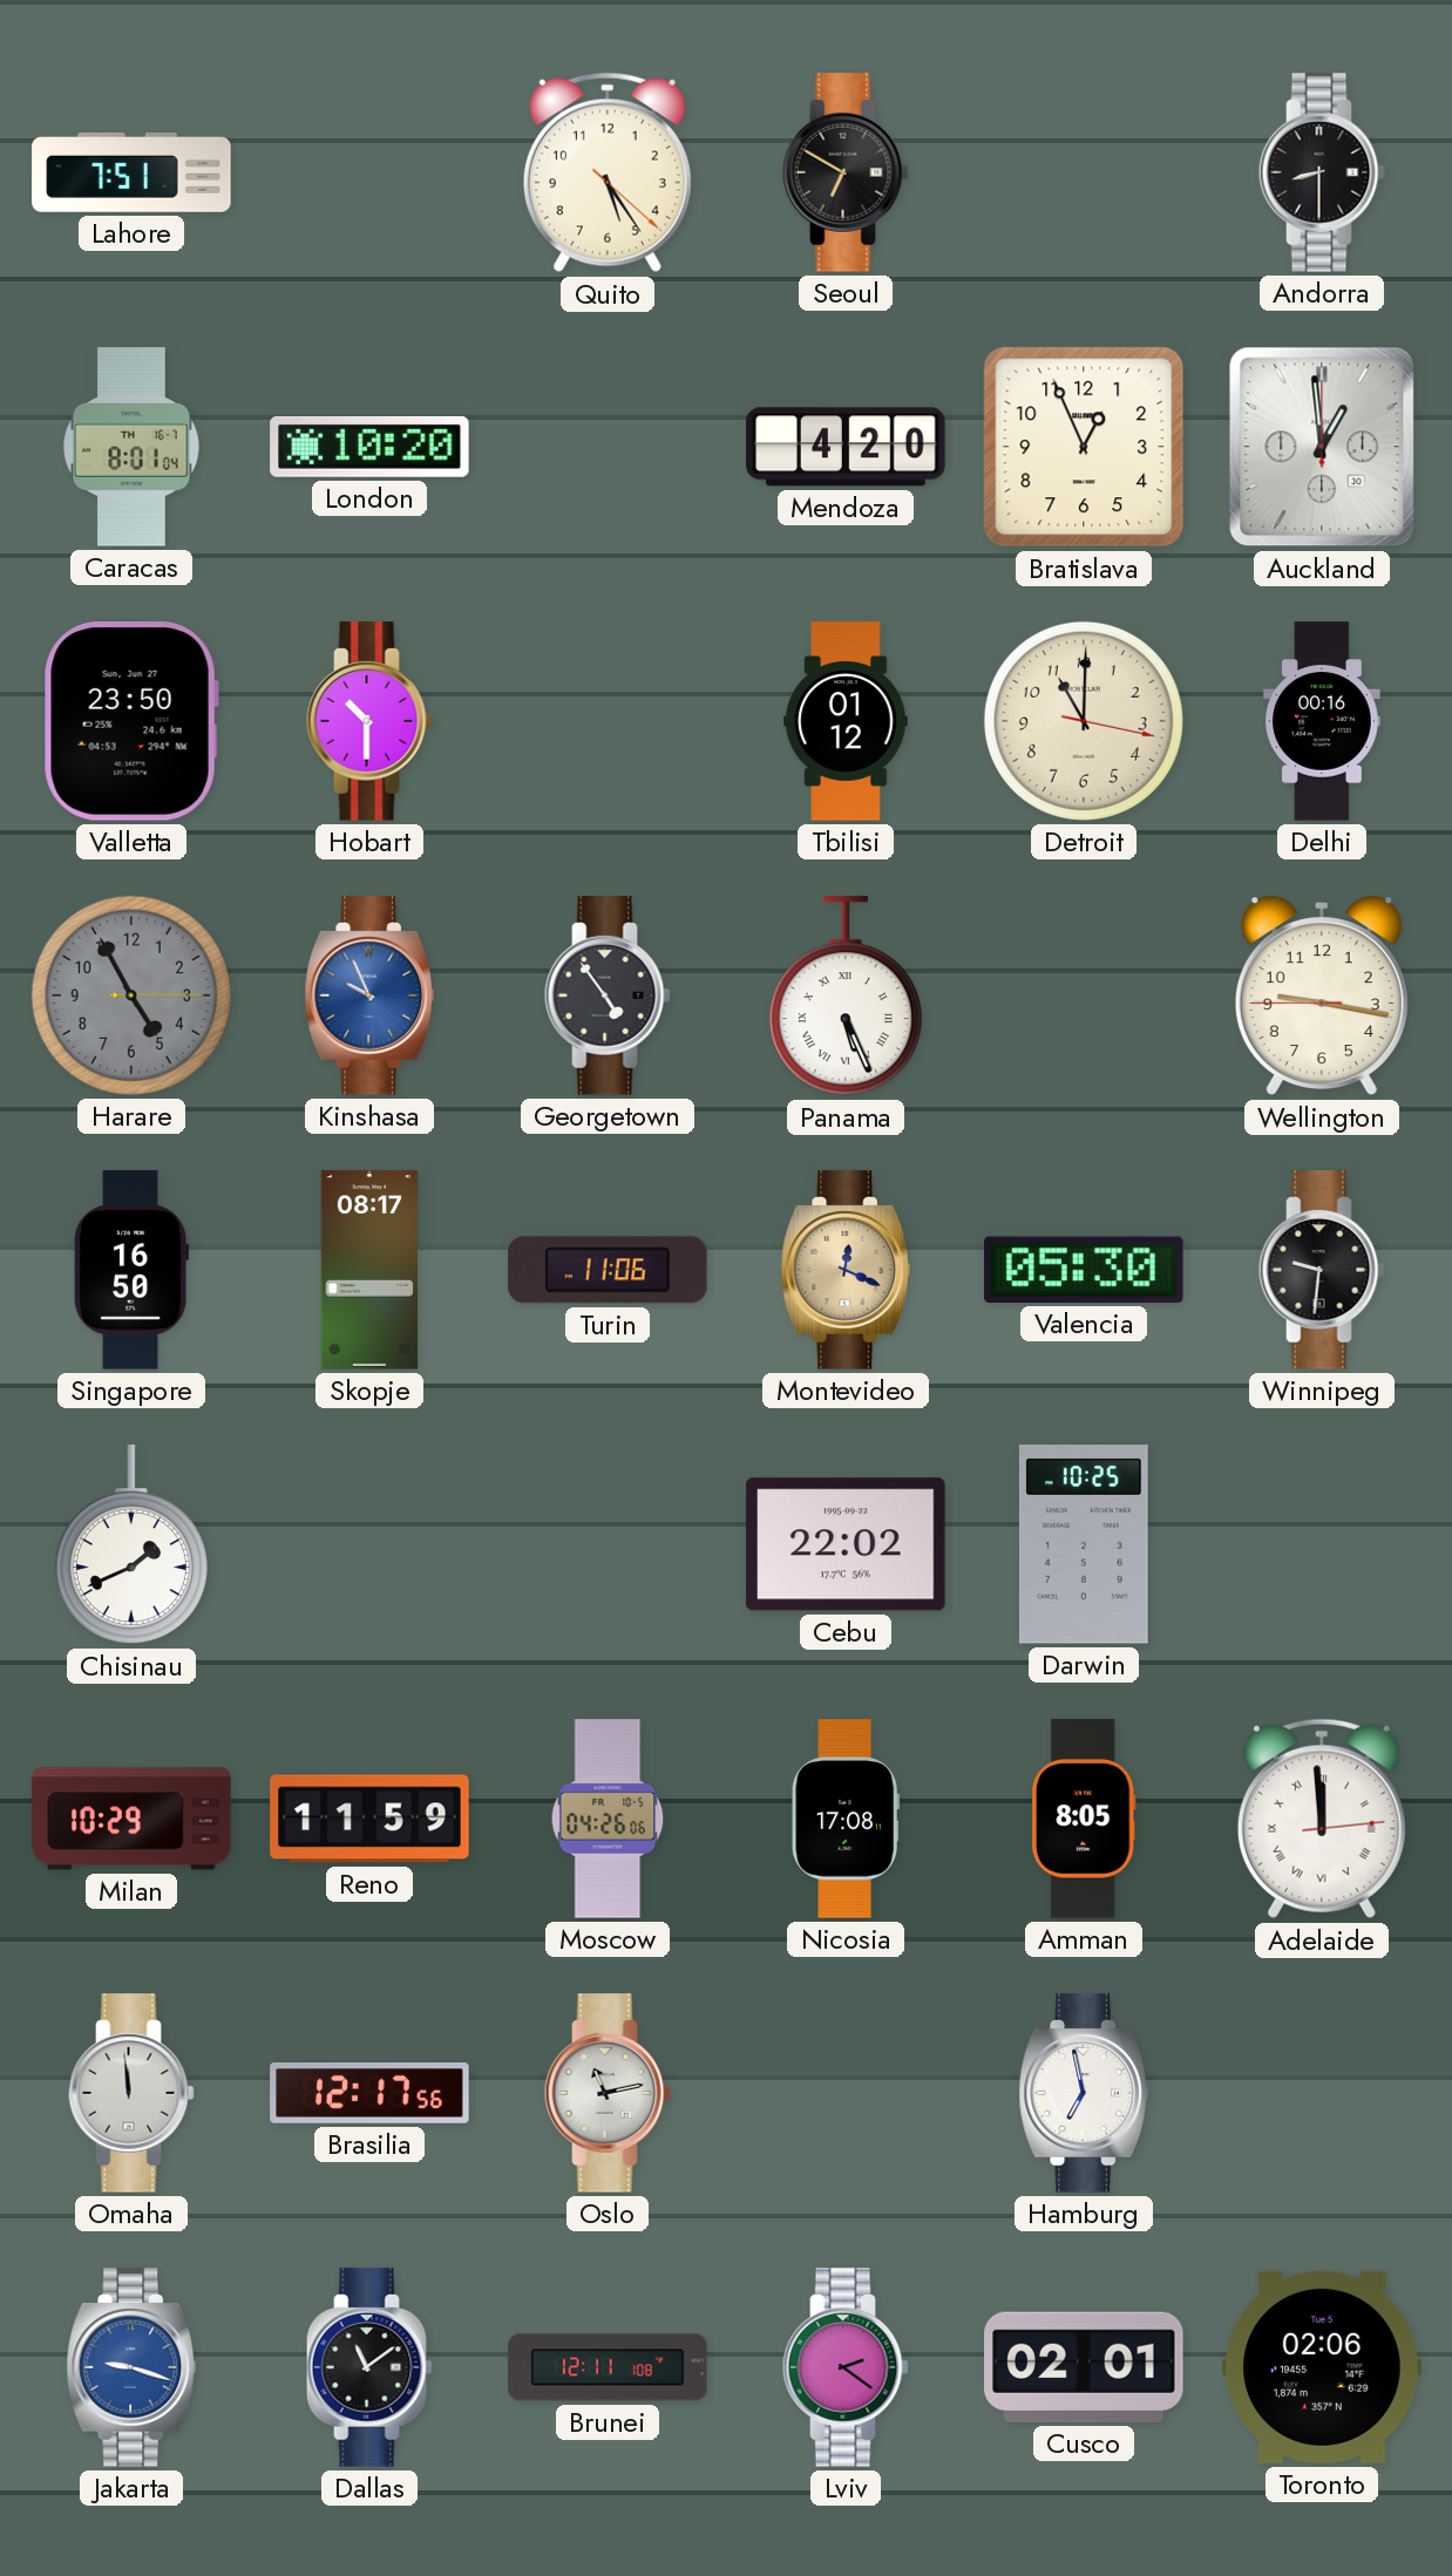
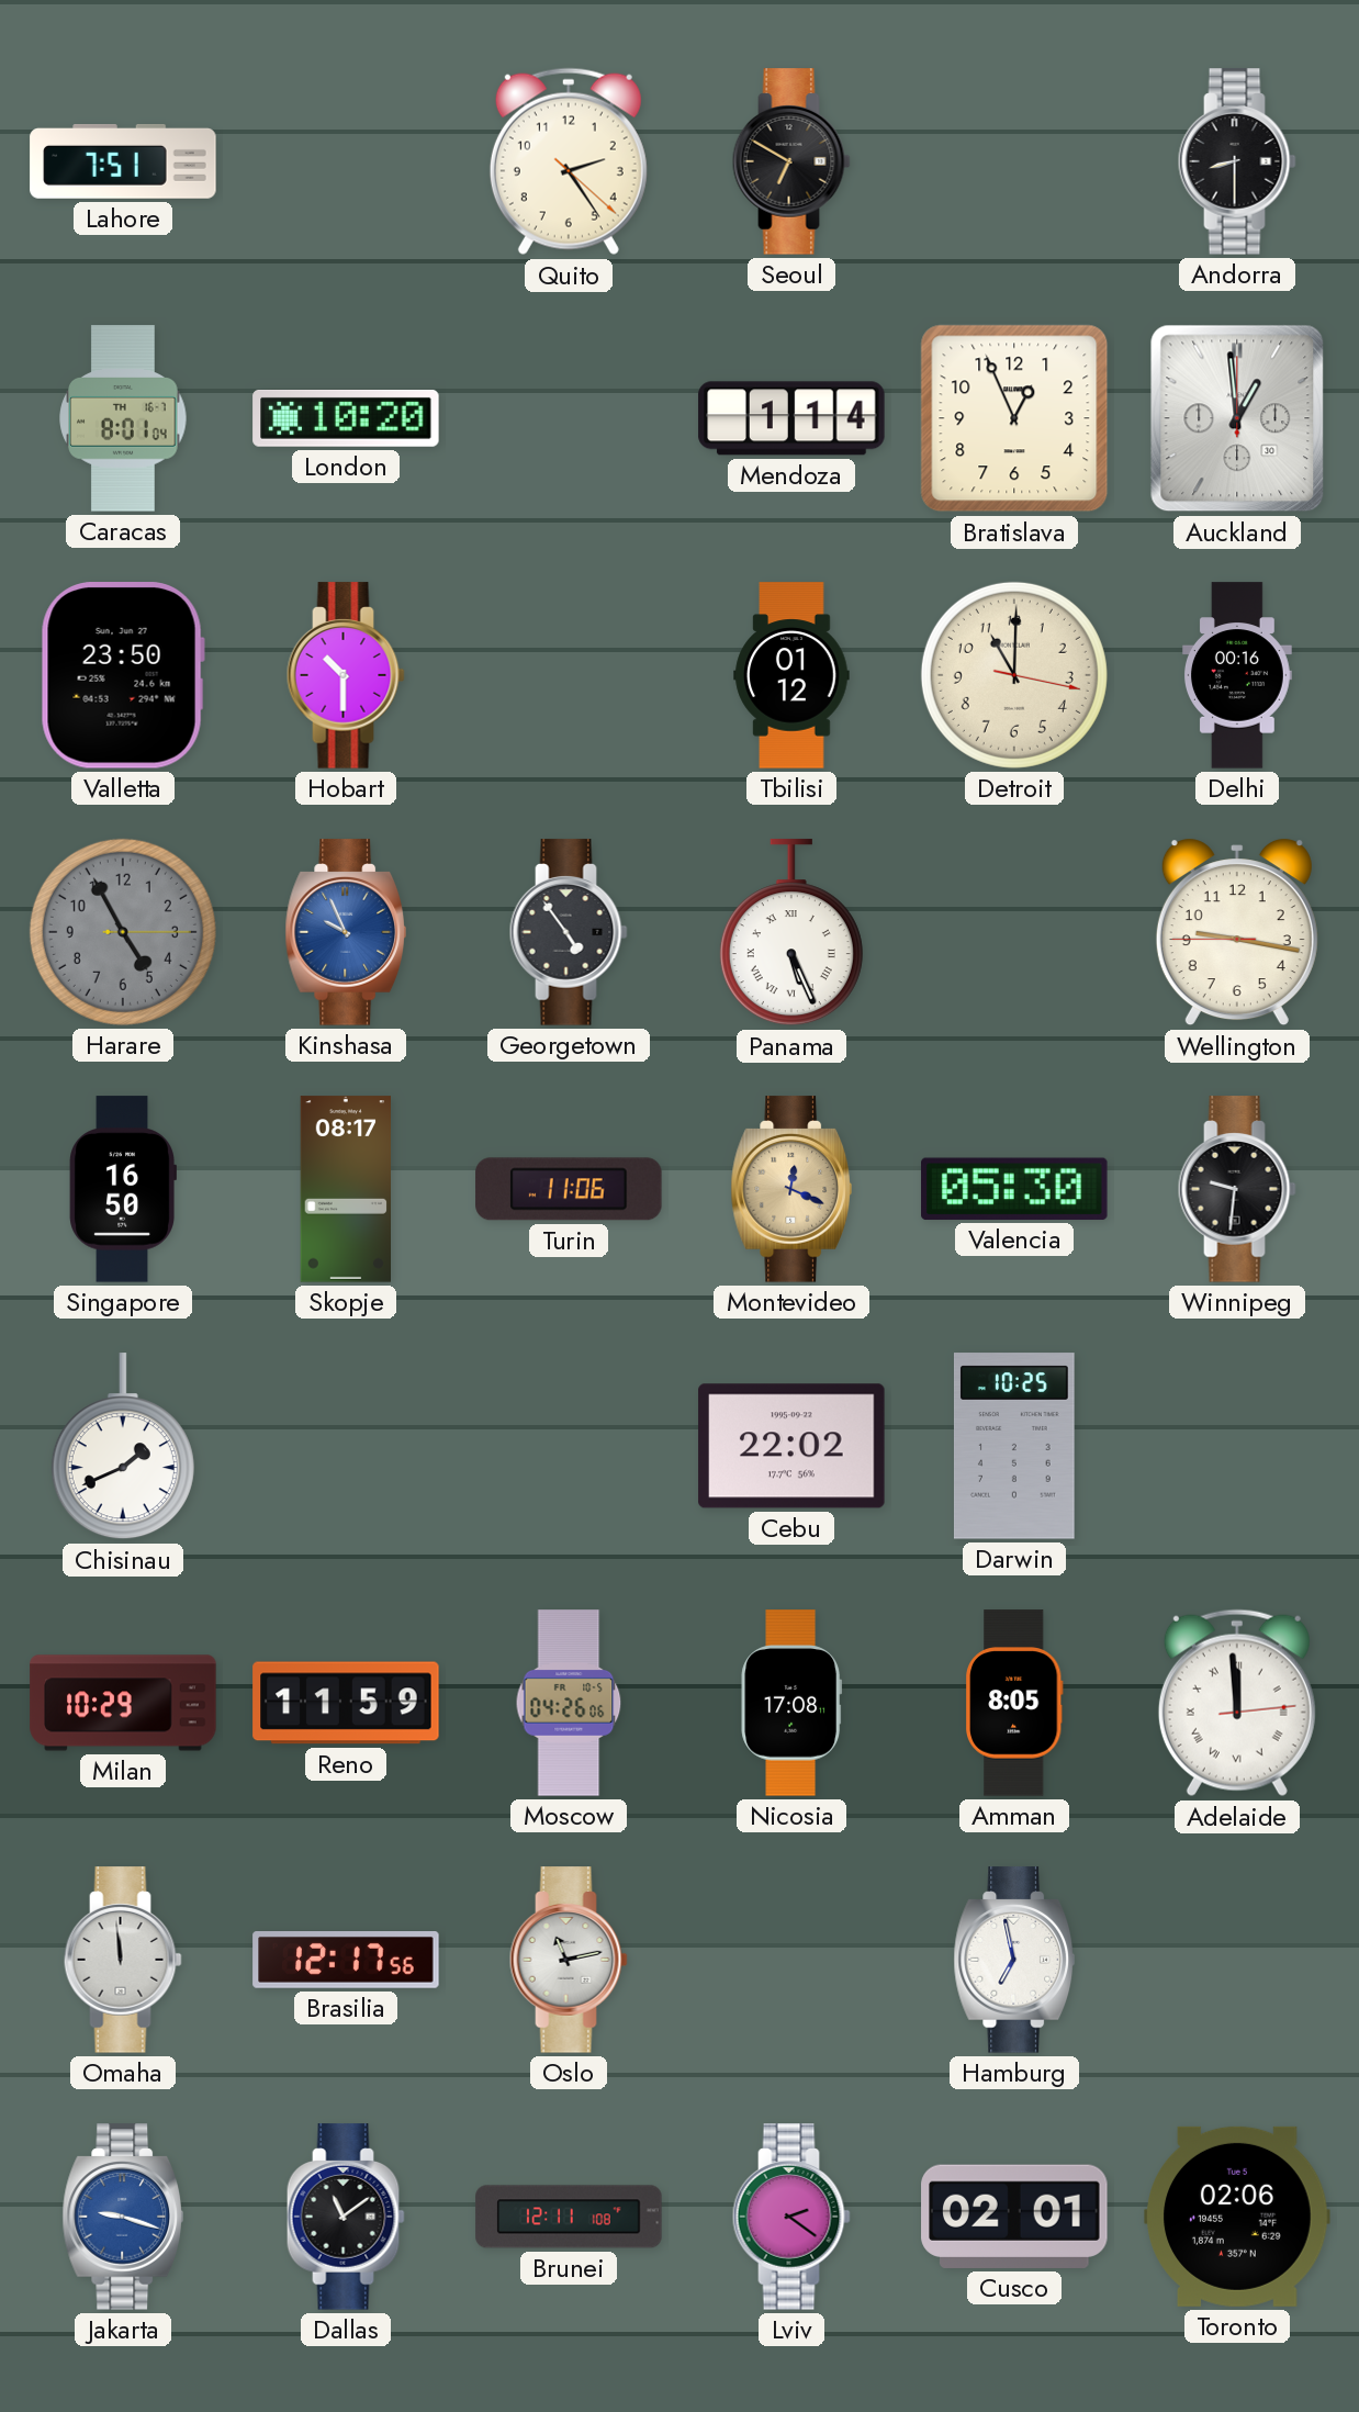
Quito: 5:24 -> 2:24 (569, 161)
Mendoza: 4:20 -> 1:14 (791, 418)
